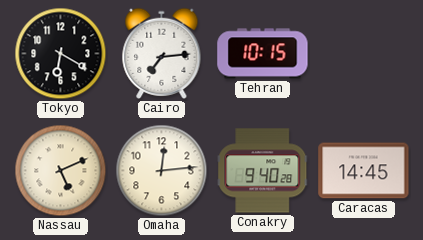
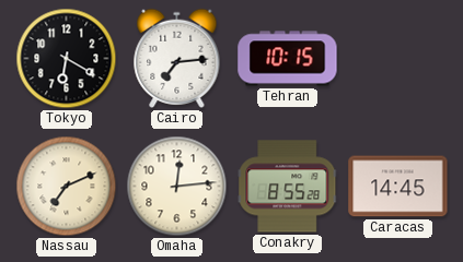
Nassau: 5:11 -> 7:11 (67, 187)
Conakry: 9:40 -> 8:55 (288, 187)
